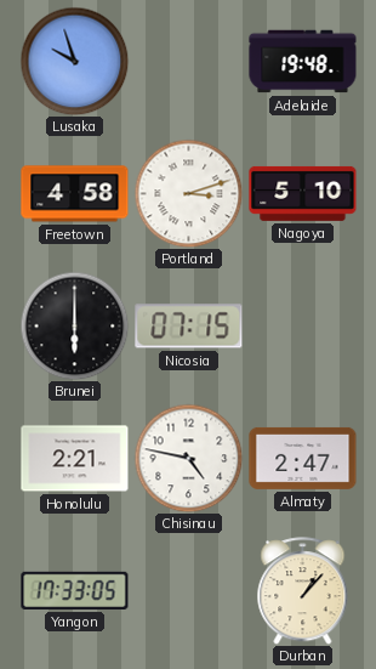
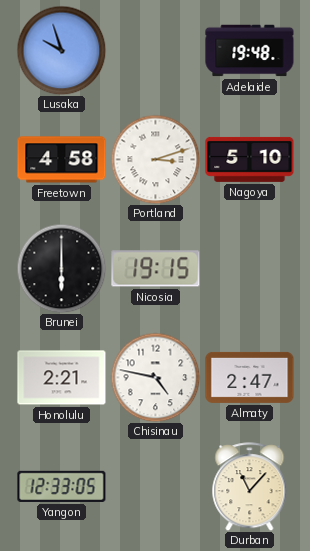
Nicosia: 07:15 -> 19:15 (156, 269)
Yangon: 17:33 -> 12:33 (62, 486)
Durban: 1:07 -> 11:07 (250, 487)
